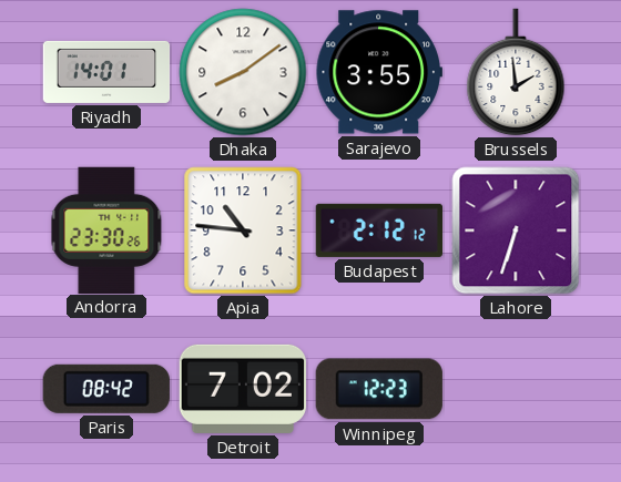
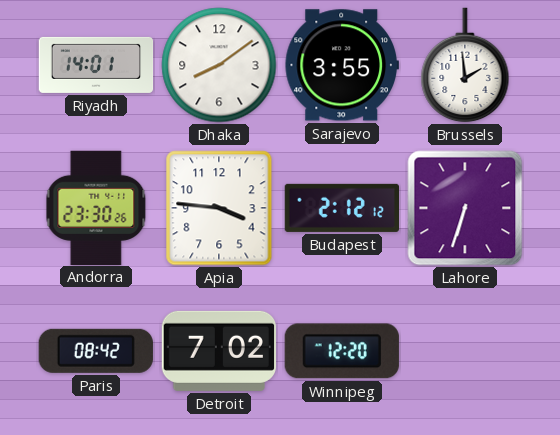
Apia: 10:46 -> 3:46 (219, 208)
Winnipeg: 12:23 -> 12:20 (342, 351)
